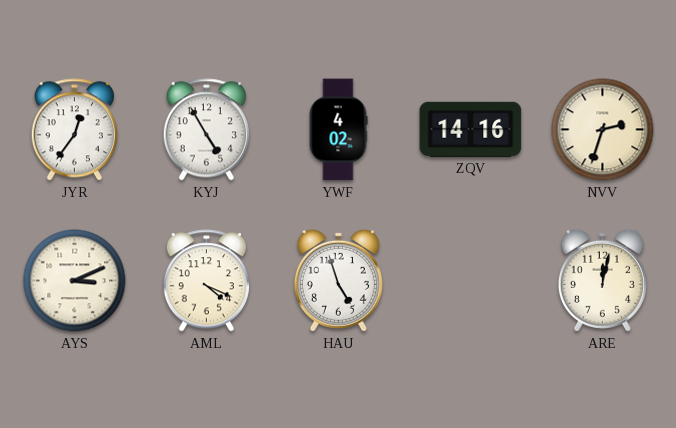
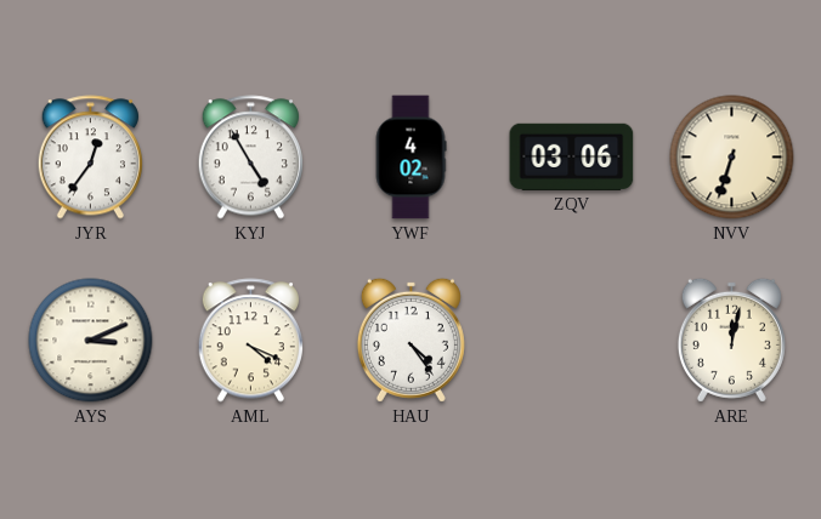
ZQV: 14:16 -> 03:06 (572, 156)
NVV: 2:33 -> 6:33 (732, 158)
HAU: 4:57 -> 4:24 (410, 340)
